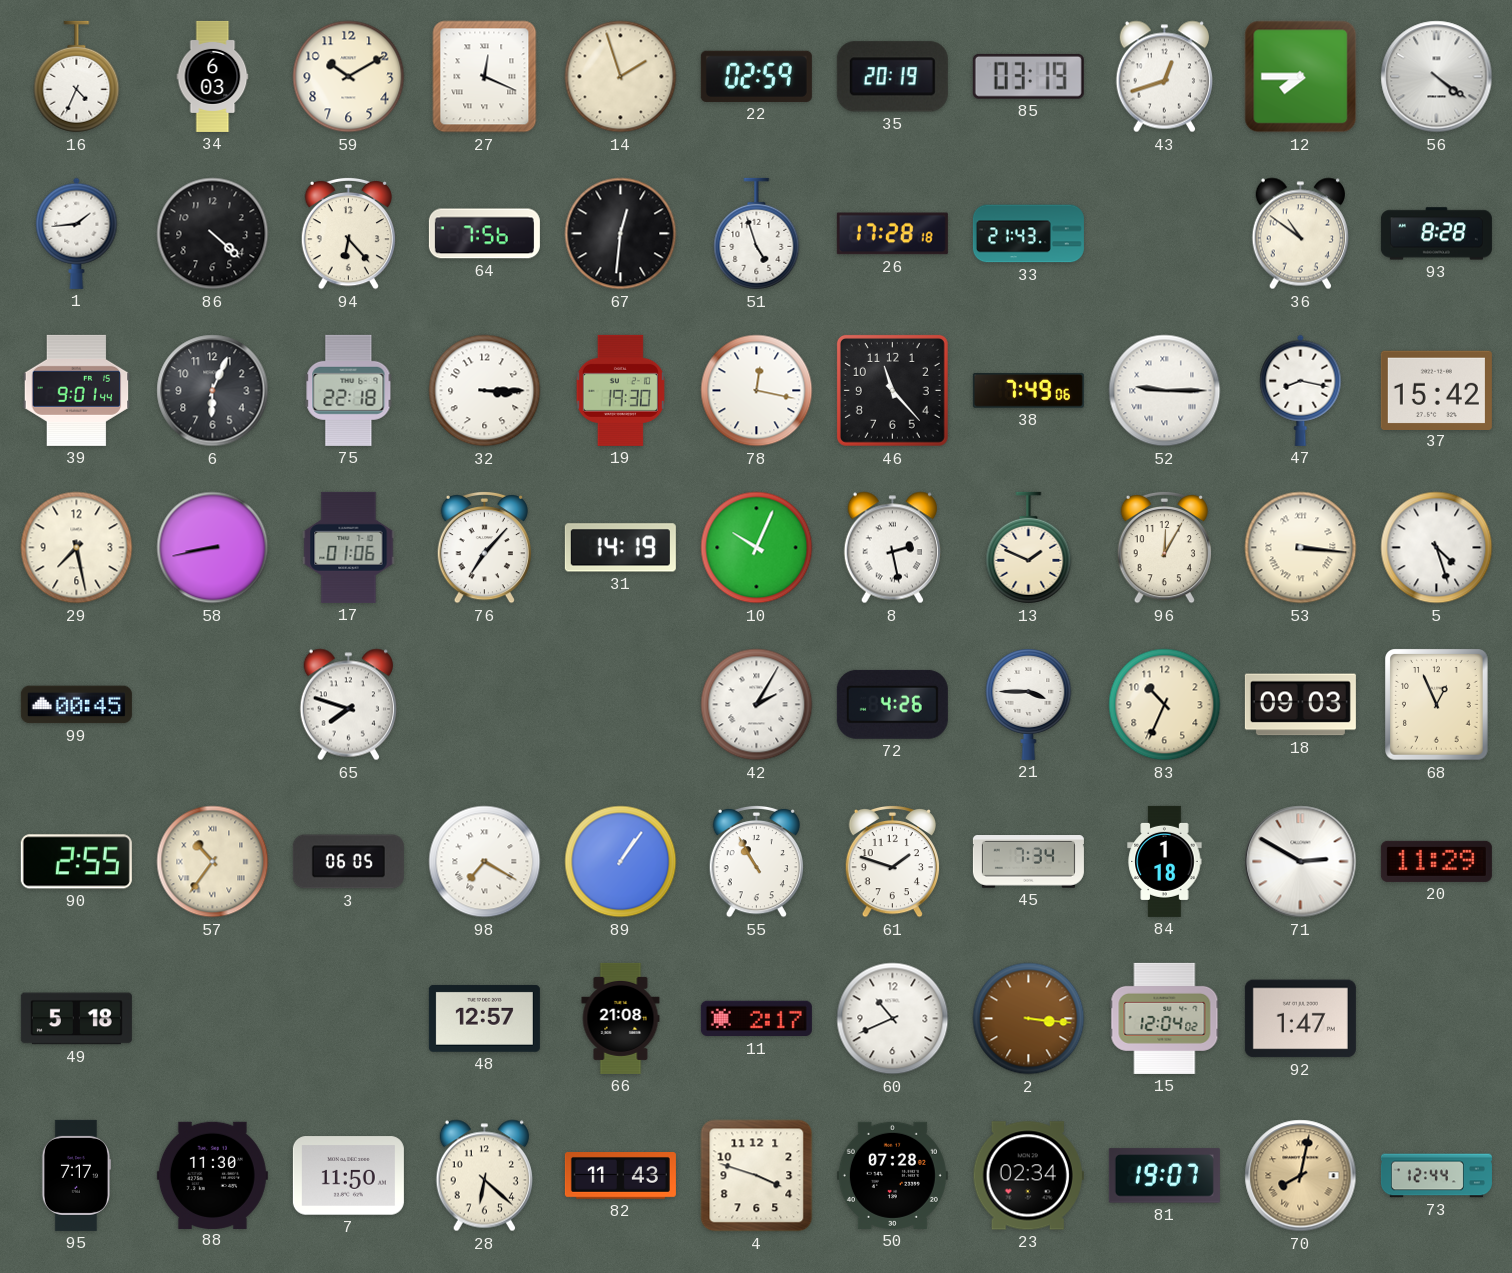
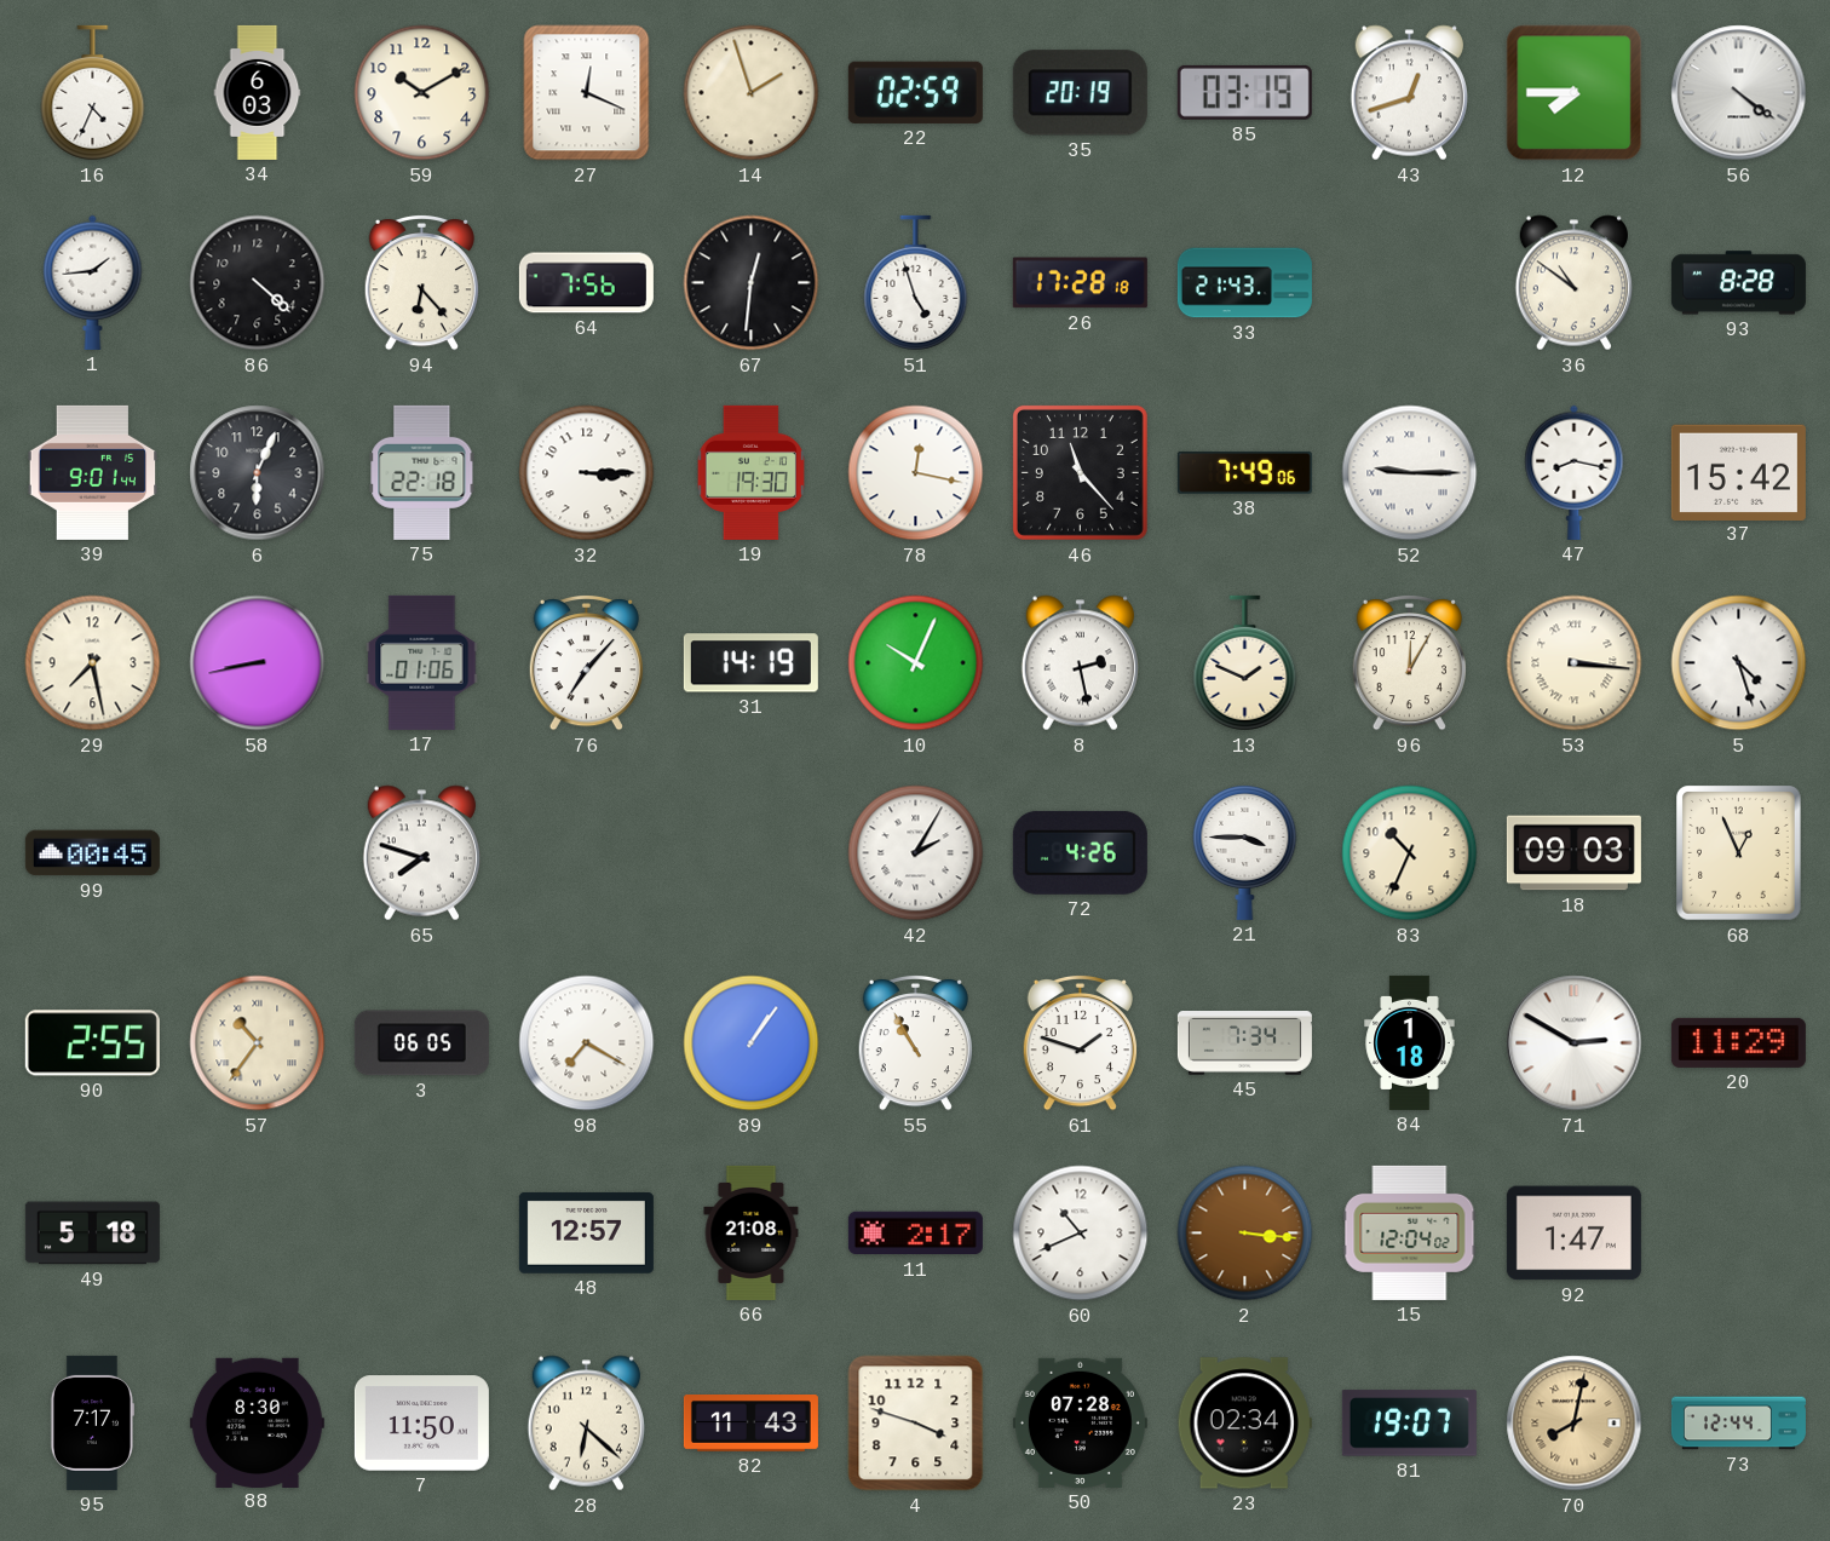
88: 11:30 -> 8:30 (257, 1422)
